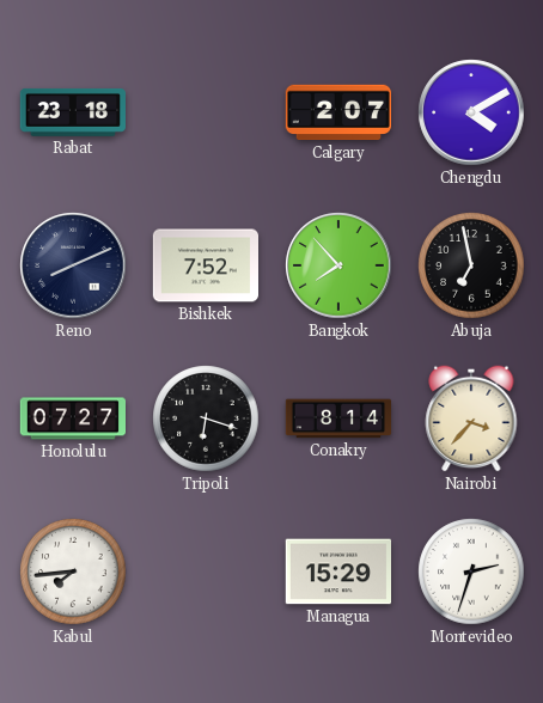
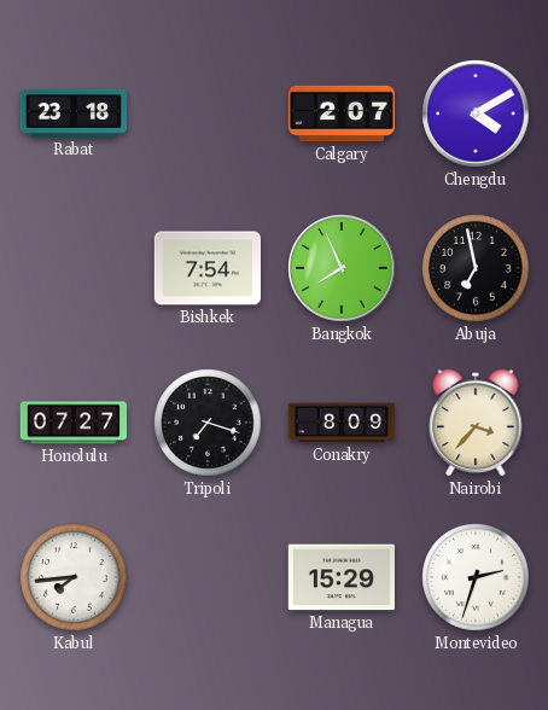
Reno: 8:11 -> none (73, 265)
Bishkek: 7:52 -> 7:54 (206, 268)
Bangkok: 7:53 -> 7:56 (342, 268)
Tripoli: 6:18 -> 7:18 (208, 423)
Conakry: 8:14 -> 8:09 (342, 423)
